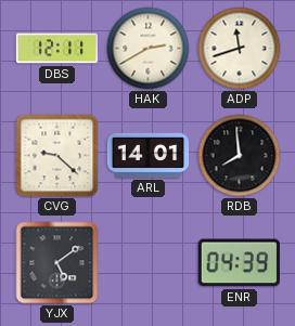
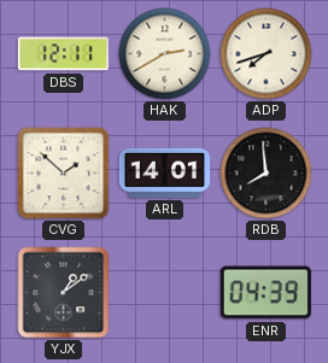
ADP: 11:42 -> 7:42 (266, 54)
CVG: 9:22 -> 1:52 (64, 174)
YJX: 5:09 -> 1:09 (64, 293)
